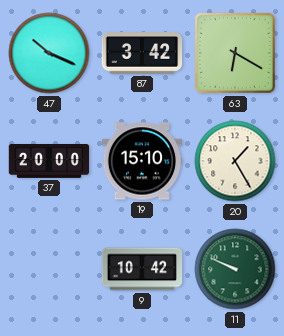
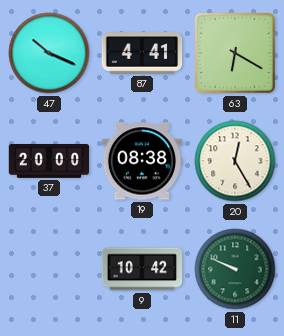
87: 3:42 -> 4:41 (142, 53)
19: 15:10 -> 08:38 (142, 161)
20: 1:25 -> 12:25 (235, 161)
